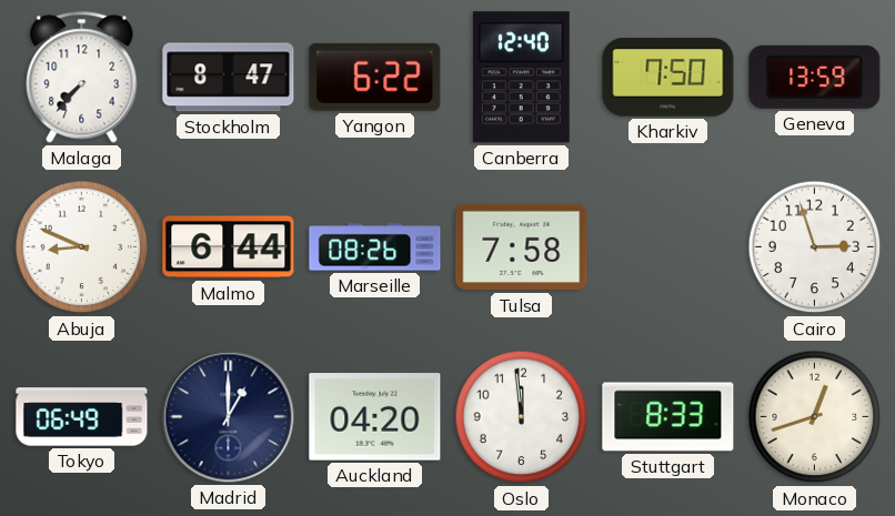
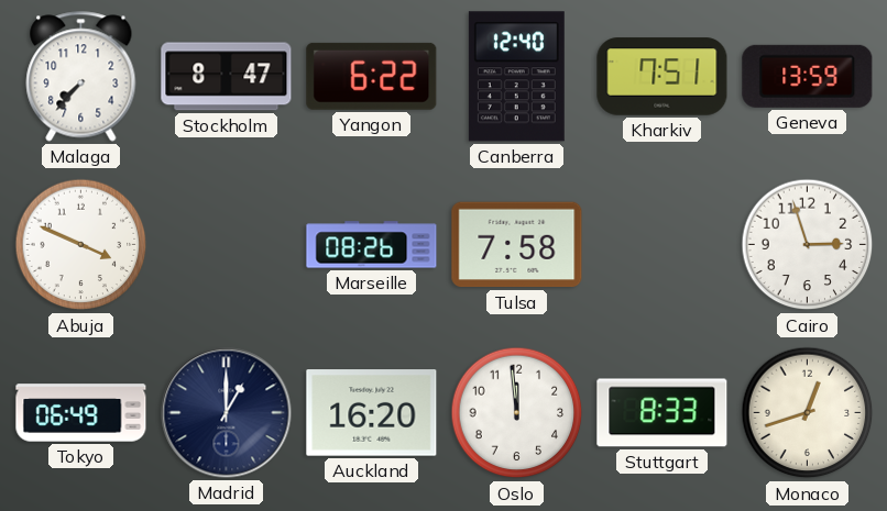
Kharkiv: 7:50 -> 7:51 (662, 77)
Abuja: 8:49 -> 3:49 (81, 245)
Malmo: 6:44 -> none (229, 247)
Auckland: 04:20 -> 16:20 (372, 413)
